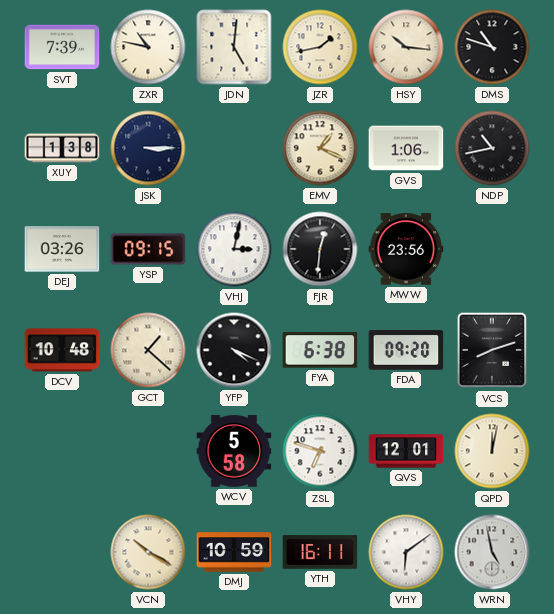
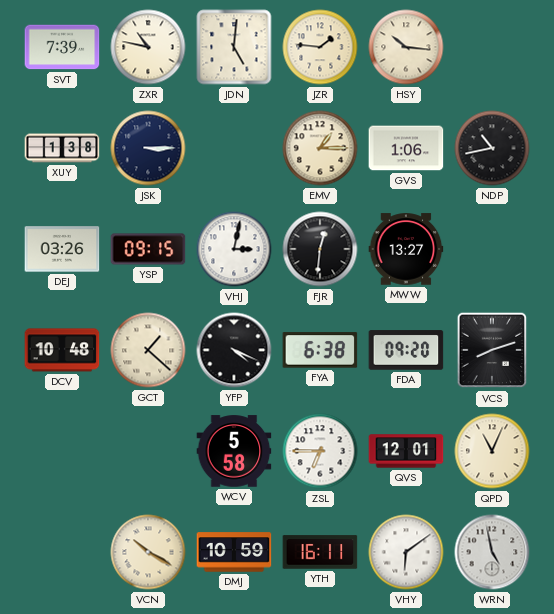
JZR: 1:43 -> 1:46 (320, 47)
DMS: 10:48 -> none (492, 47)
EMV: 1:19 -> 1:15 (320, 148)
MWW: 23:56 -> 13:27 (406, 249)
ZSL: 6:48 -> 6:45 (320, 451)
QPD: 12:02 -> 11:04 (492, 451)
